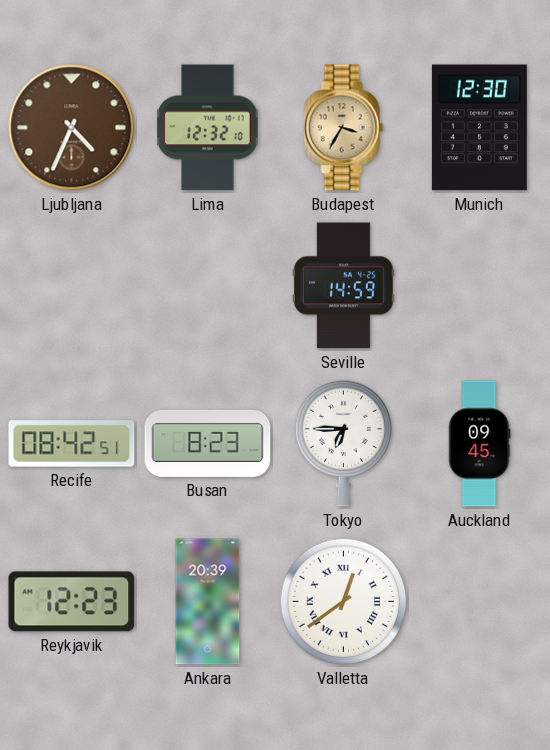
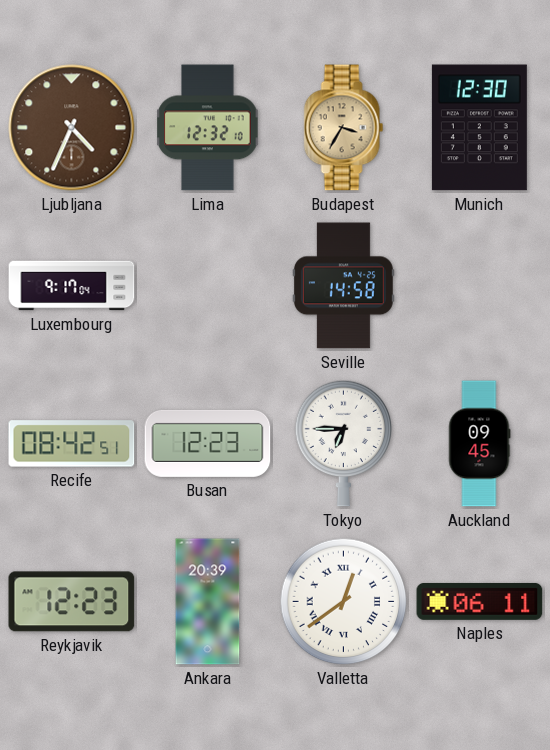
Luxembourg: none -> 9:17 (72, 286)
Seville: 14:59 -> 14:58 (343, 286)
Busan: 8:23 -> 12:23 (208, 443)
Naples: none -> 06:11 (480, 601)
